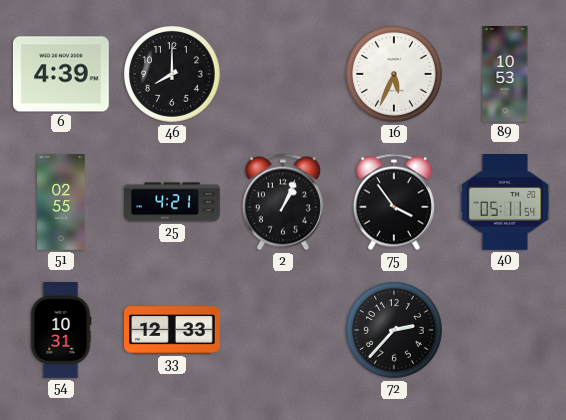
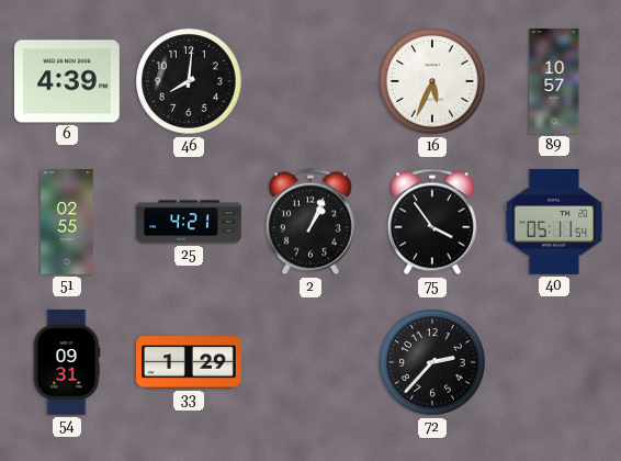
46: 8:00 -> 8:01 (190, 82)
89: 10:53 -> 10:57 (554, 82)
54: 10:31 -> 09:31 (67, 363)
33: 12:33 -> 1:29 (190, 362)
